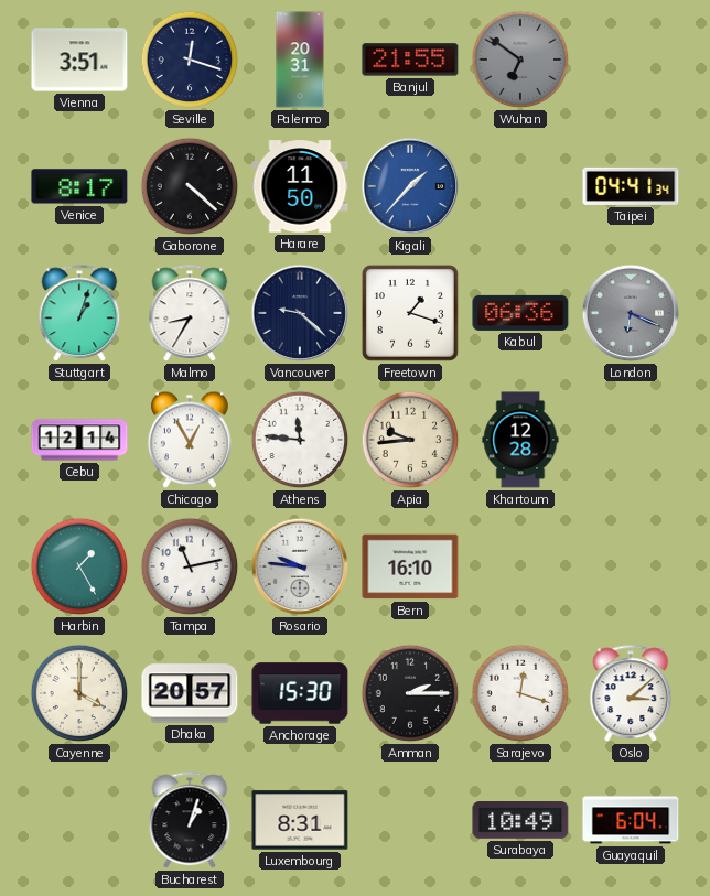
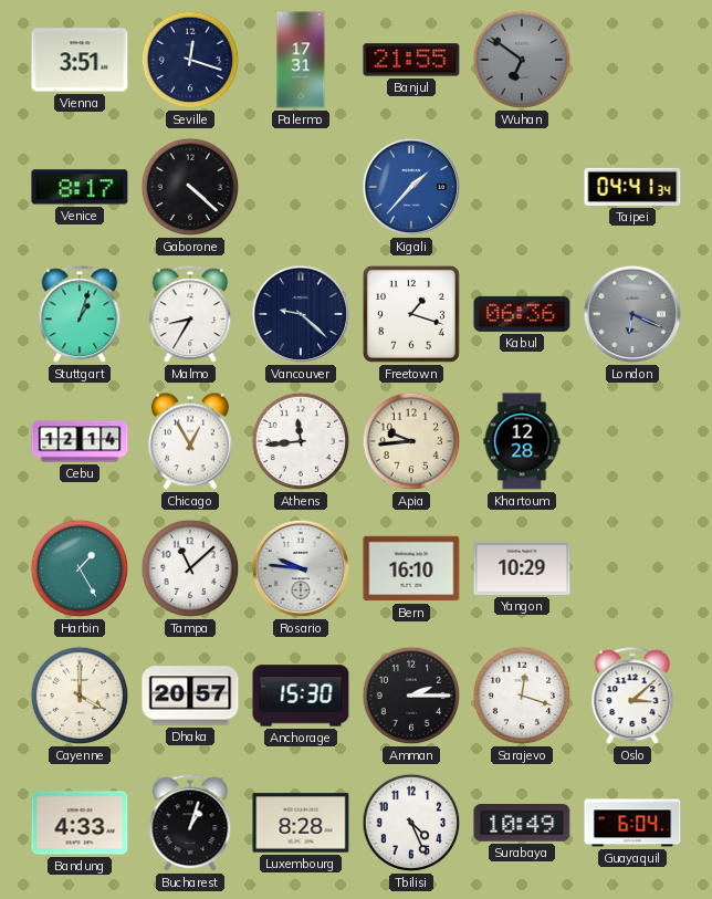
Palermo: 20:31 -> 17:31 (301, 60)
Harare: 11:50 -> none (300, 186)
Athens: 11:46 -> 11:44 (301, 441)
Tampa: 11:13 -> 11:08 (190, 568)
Yangon: none -> 10:29 (522, 568)
Bandung: none -> 4:33 (80, 823)
Luxembourg: 8:31 -> 8:28 (301, 823)
Tbilisi: none -> 4:26 (411, 823)
